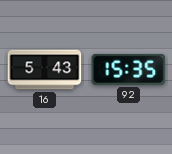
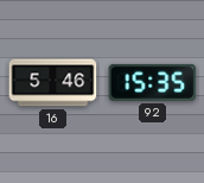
16: 5:43 -> 5:46 (53, 83)
